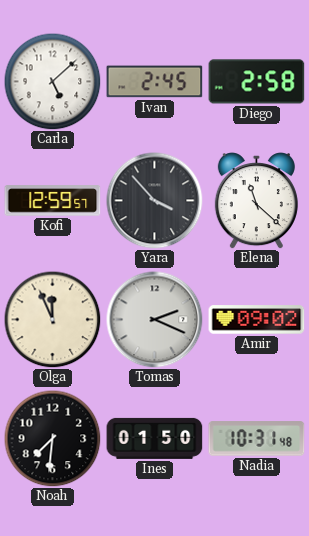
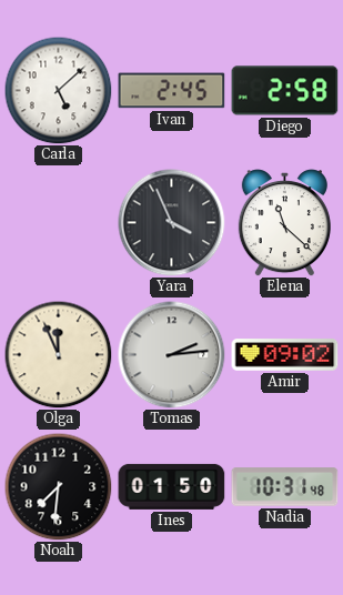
Kofi: 12:59 -> none (53, 201)
Yara: 3:53 -> 3:56 (172, 223)
Tomas: 2:19 -> 2:14 (172, 355)
